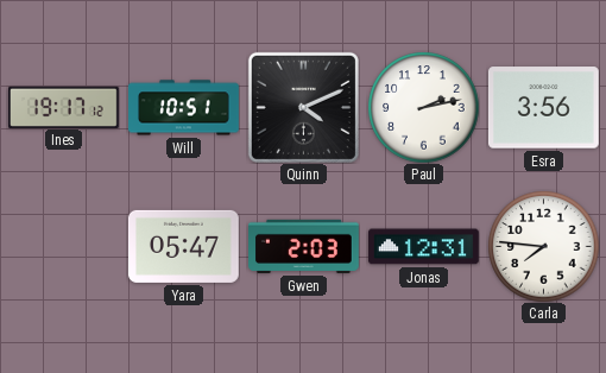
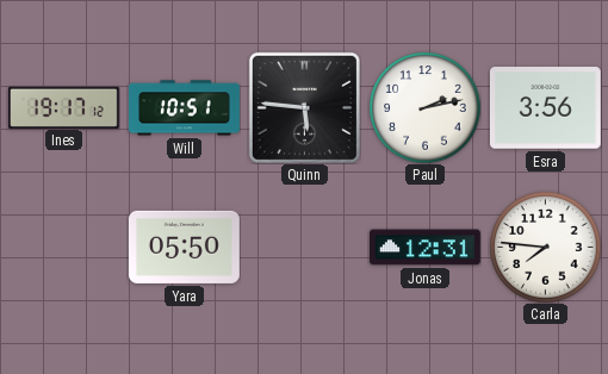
Quinn: 4:11 -> 5:46 (304, 107)
Yara: 05:47 -> 05:50 (184, 247)
Gwen: 2:03 -> none (304, 246)
